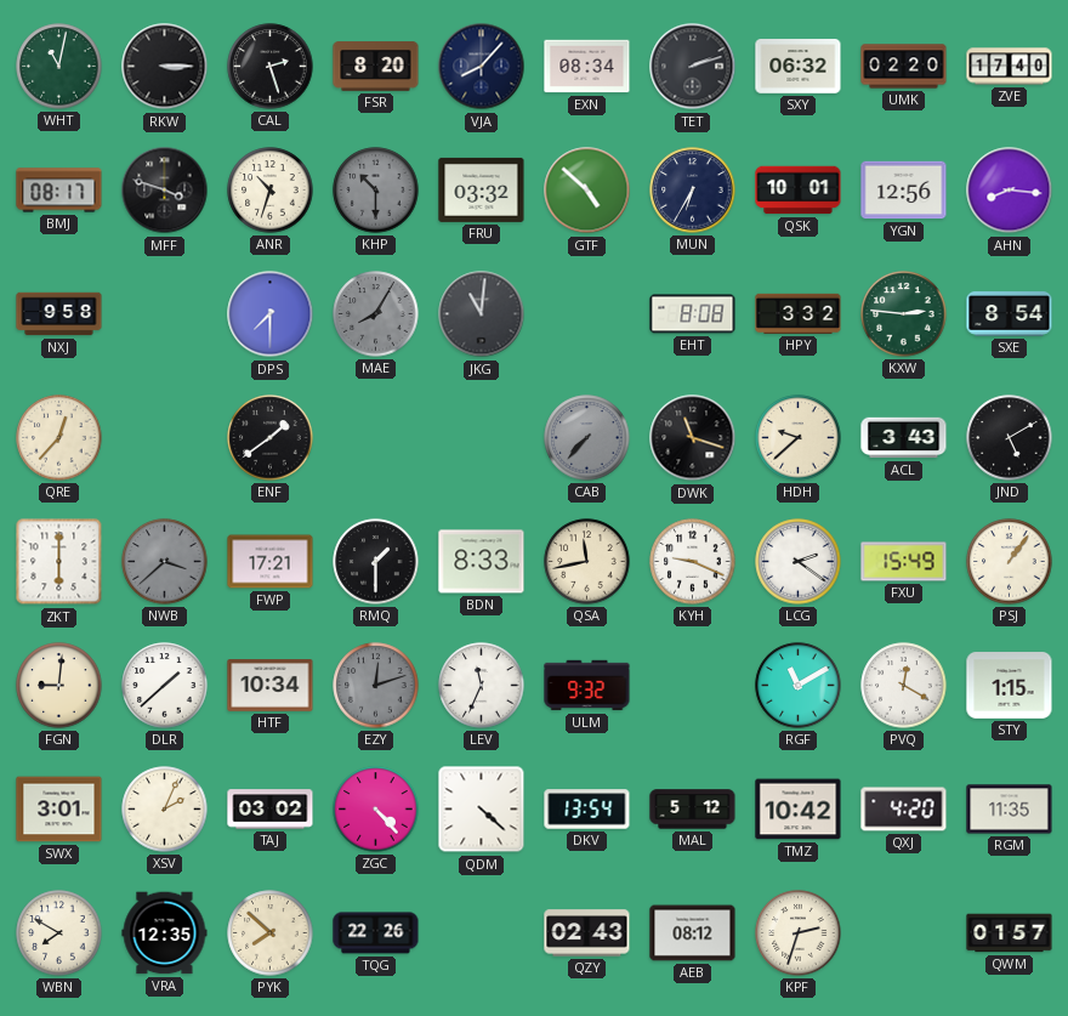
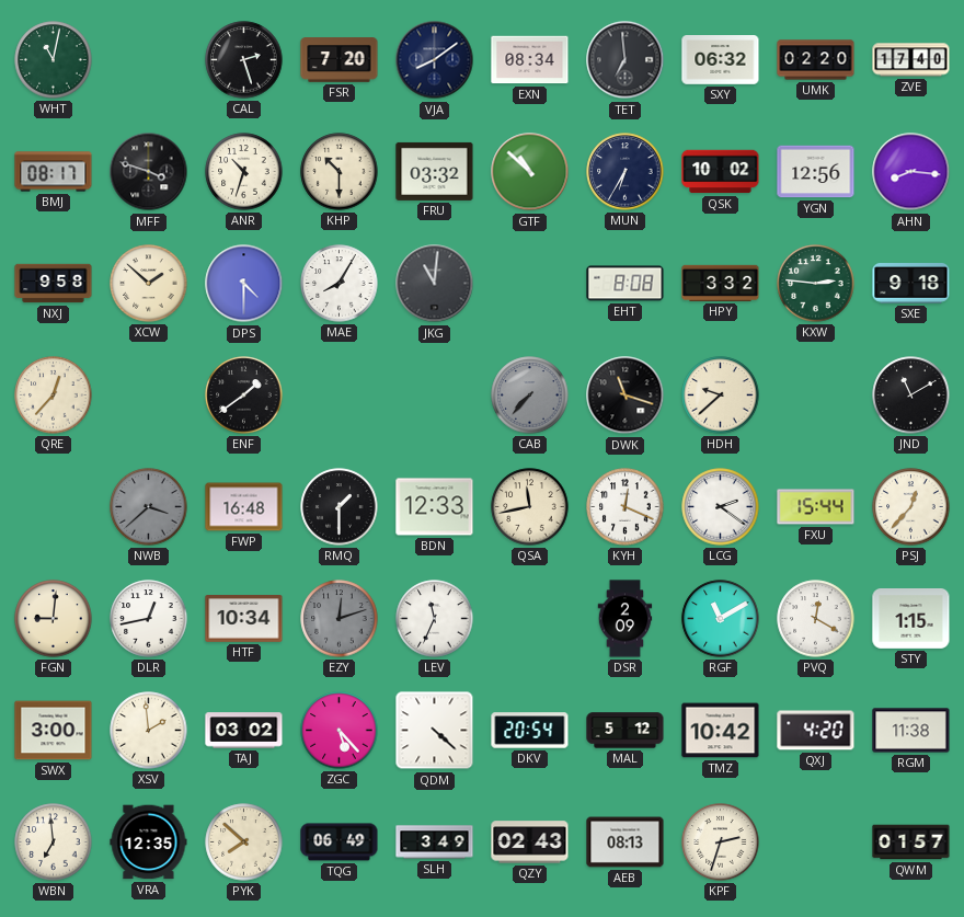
RKW: 3:15 -> none (165, 67)
FSR: 8:20 -> 7:20 (340, 60)
VJA: 8:07 -> 8:09 (435, 60)
TET: 2:12 -> 6:59 (626, 60)
KHP dial: grey -> cream (340, 172)
GTF: 4:52 -> 10:52 (530, 172)
QSK: 10:01 -> 10:02 (721, 172)
XCW: none -> 1:52 (149, 284)
DPS: 7:30 -> 4:30 (244, 284)
MAE dial: grey -> white (340, 284)
SXE: 8:54 -> 9:18 (911, 284)
ACL: 3:43 -> none (904, 438)
JND: 5:10 -> 11:10 (911, 396)
ZKT: 6:00 -> none (59, 562)
FWP: 17:21 -> 16:48 (244, 507)
BDN: 8:33 -> 12:33 (435, 507)
KYH: 9:19 -> 12:19 (626, 507)
FXU: 15:49 -> 15:44 (816, 507)
PSJ: 1:06 -> 12:37 (911, 507)
DLR: 1:38 -> 12:43 (149, 619)
ULM: 9:32 -> none (587, 686)
DSR: none -> 2:09 (626, 619)
SWX: 3:01 -> 3:00 (54, 731)
XSV: 2:04 -> 1:59 (149, 731)
ZGC: 4:23 -> 5:23 (340, 731)
DKV: 13:54 -> 20:54 (530, 731)
RGM: 11:35 -> 11:38 (911, 731)
WBN: 7:50 -> 6:59 (54, 843)
TQG: 22:26 -> 06:49 (340, 843)
SLH: none -> 3:49 (435, 843)
AEB: 08:12 -> 08:13 (626, 843)
